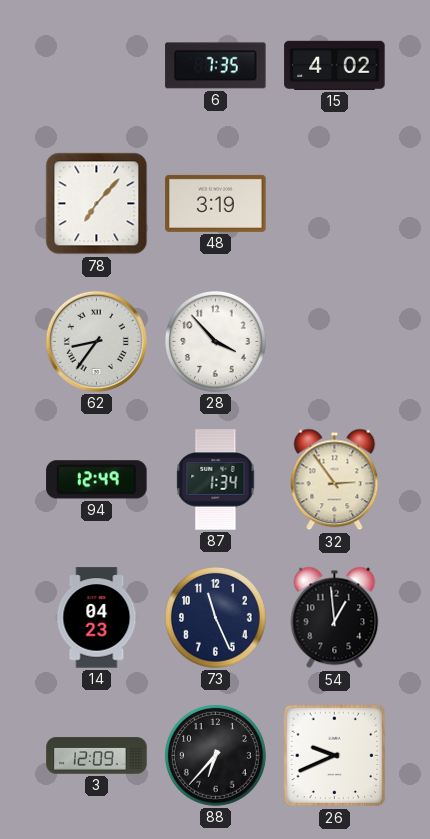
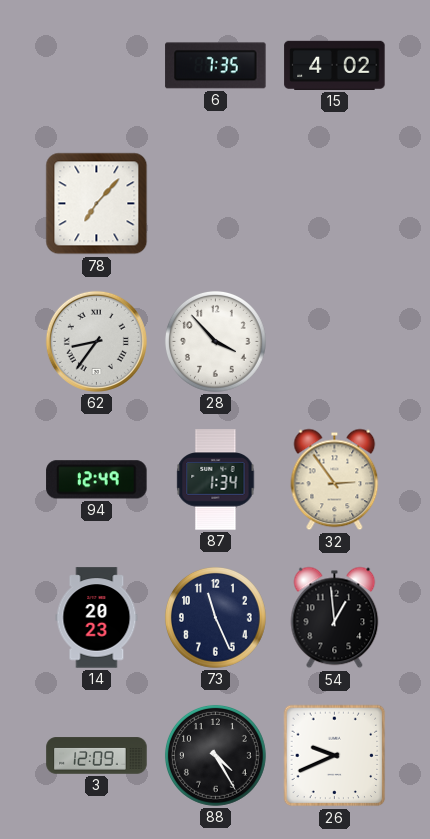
48: 3:19 -> none (216, 203)
14: 04:23 -> 20:23 (97, 618)
88: 6:37 -> 4:25 (215, 755)
